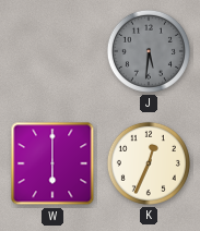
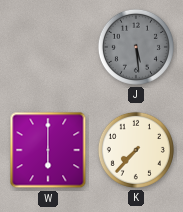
J: 5:31 -> 5:29 (136, 47)
K: 12:34 -> 7:37 (136, 150)
